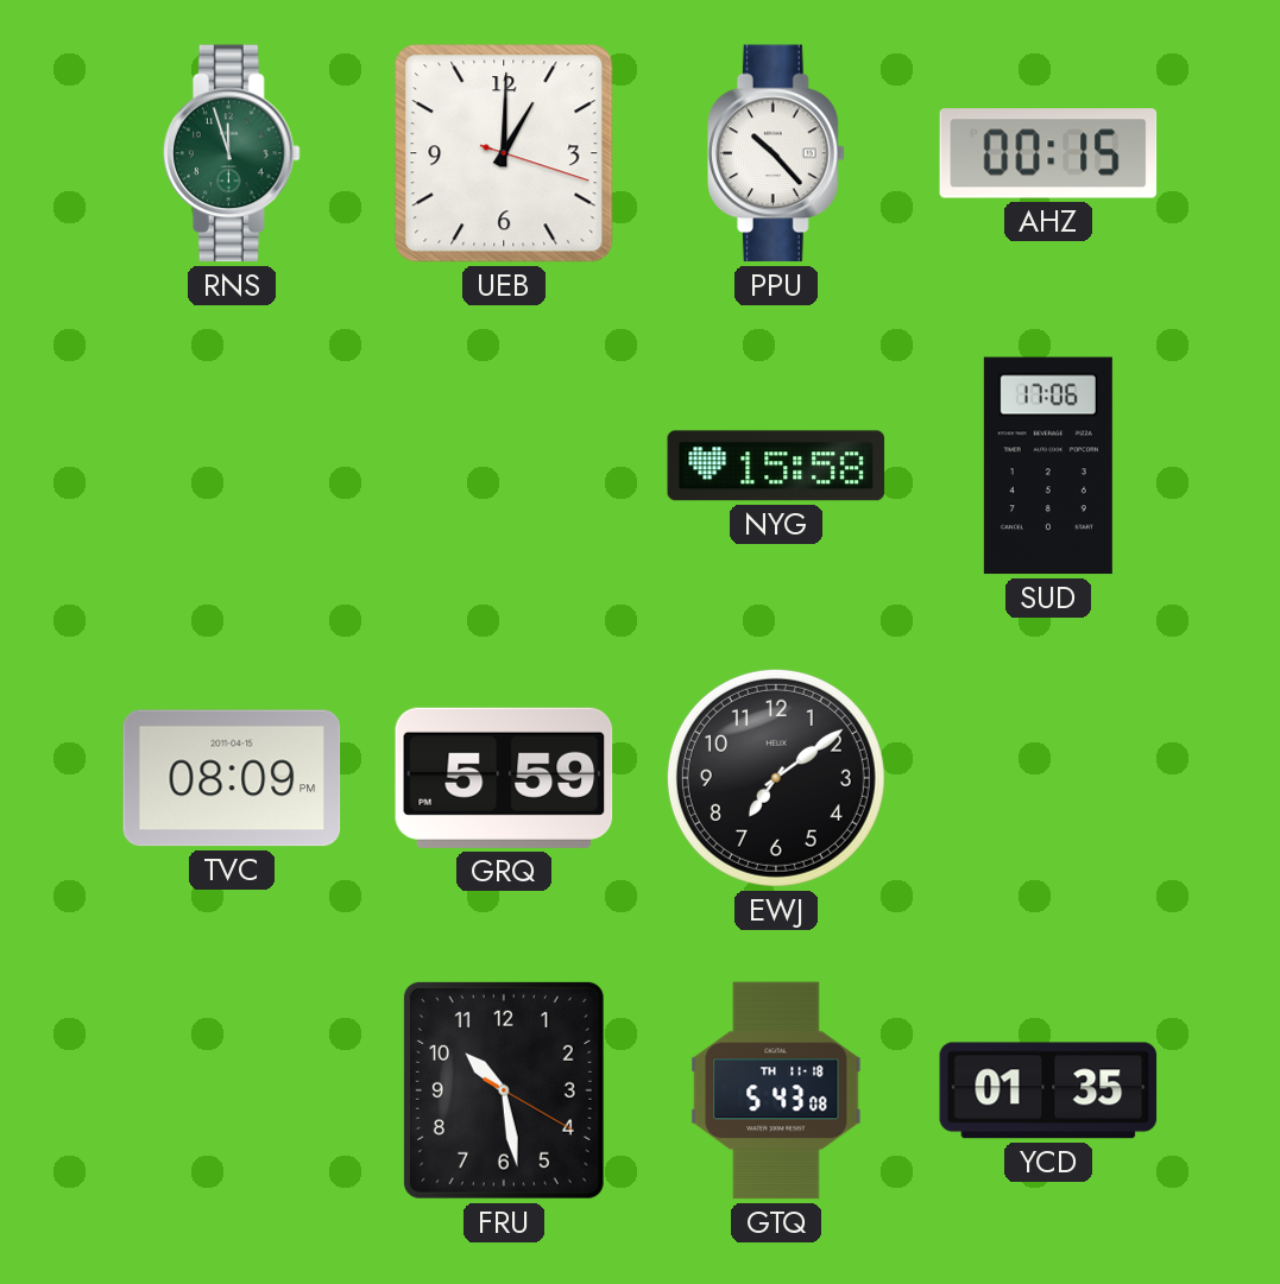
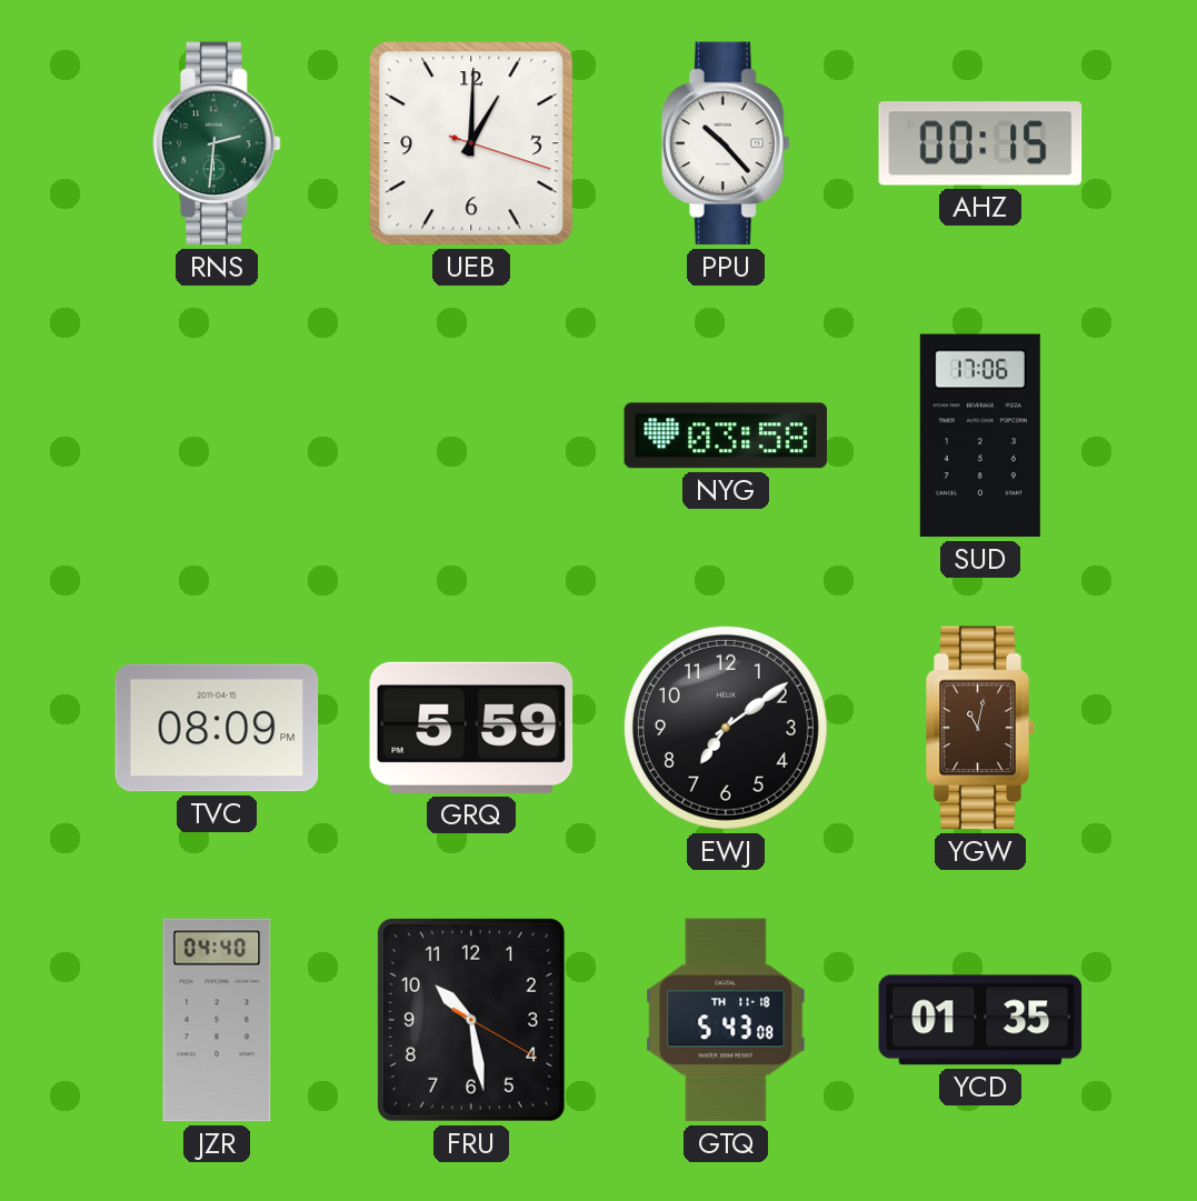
RNS: 11:57 -> 2:31 (217, 143)
NYG: 15:58 -> 03:58 (726, 436)
YGW: none -> 11:02 (980, 728)
JZR: none -> 04:40 (217, 1020)
